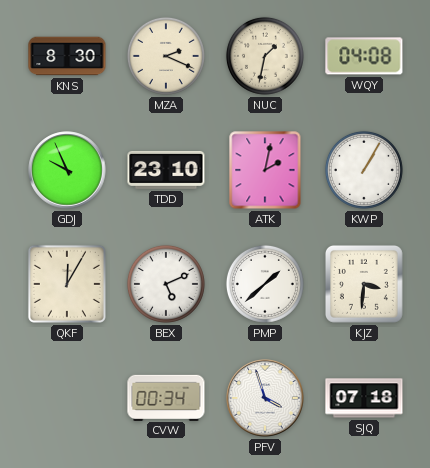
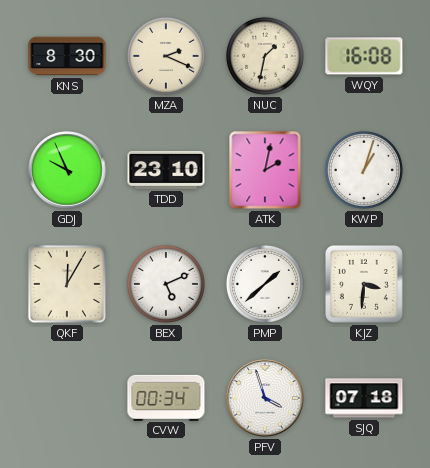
WQY: 04:08 -> 16:08 (364, 56)
KWP: 1:05 -> 1:03 (364, 170)
